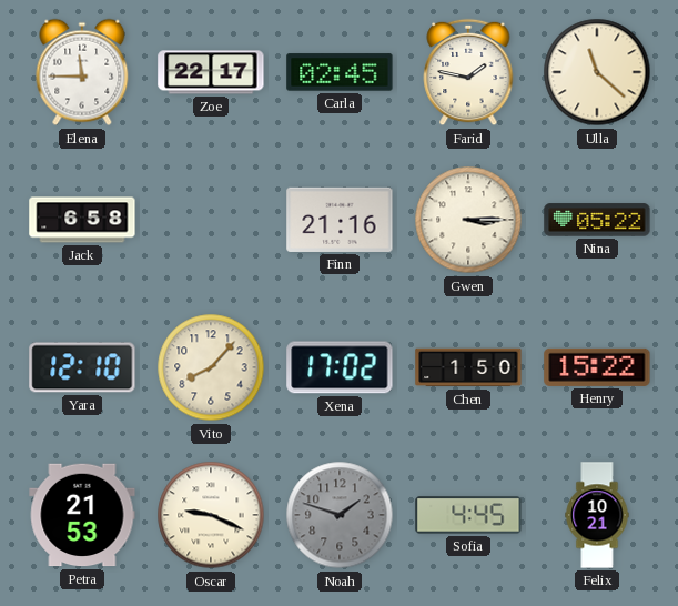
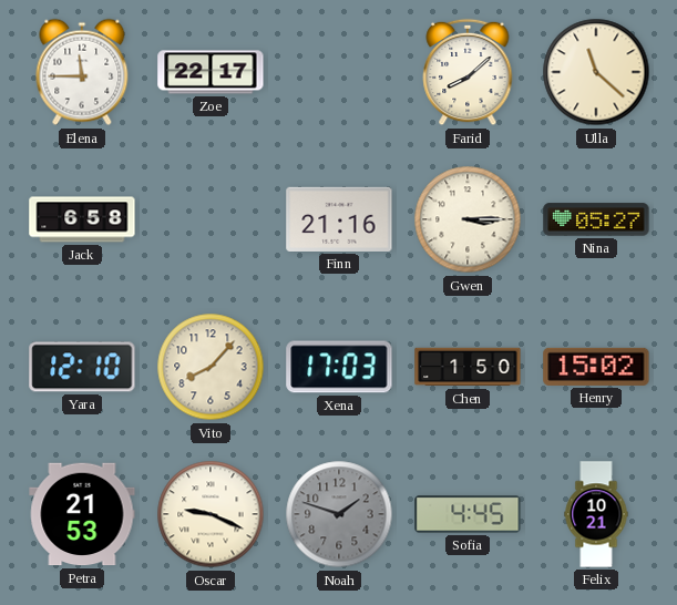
Carla: 02:45 -> none (340, 72)
Farid: 1:47 -> 8:08 (468, 72)
Nina: 05:22 -> 05:27 (596, 219)
Xena: 17:02 -> 17:03 (339, 367)
Henry: 15:22 -> 15:02 (596, 367)
